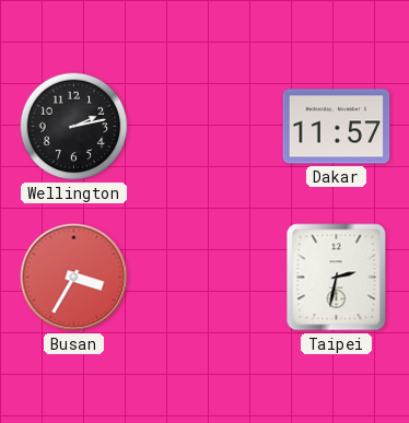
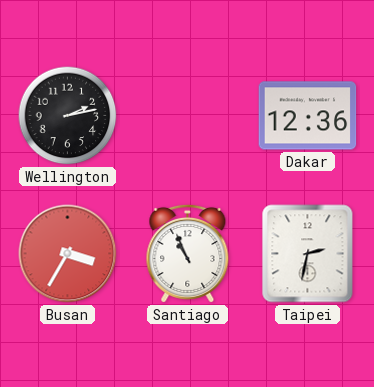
Dakar: 11:57 -> 12:36 (308, 116)
Santiago: none -> 10:56 (188, 253)
